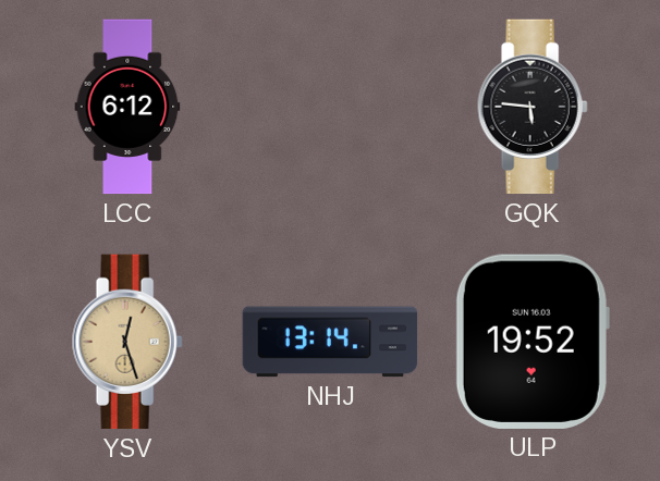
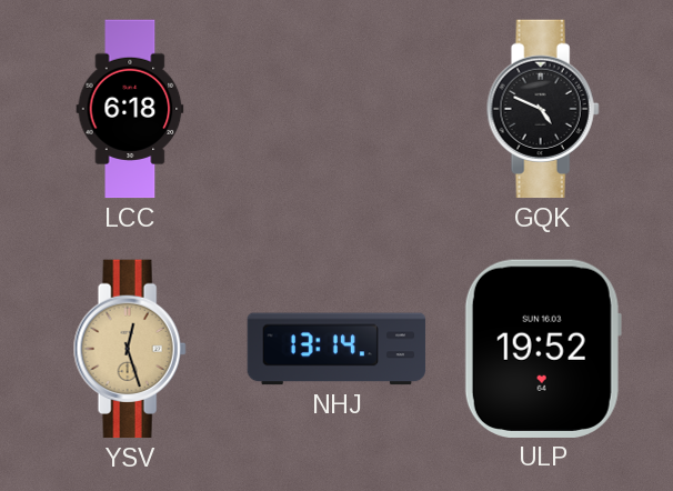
LCC: 6:12 -> 6:18 (130, 109)
GQK: 5:46 -> 4:49 (543, 109)
